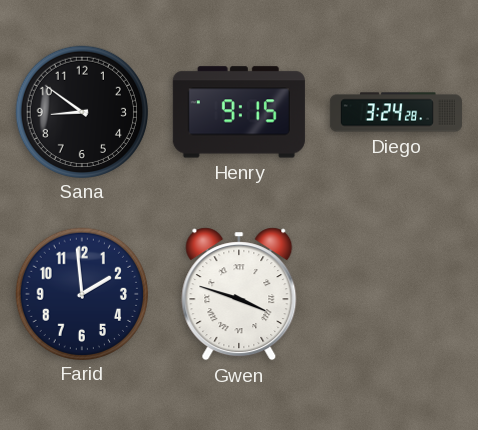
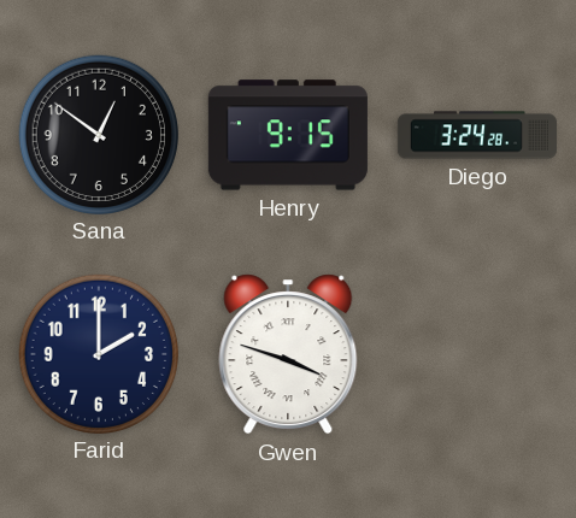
Sana: 8:51 -> 12:51 (98, 134)
Farid: 1:59 -> 2:00 (98, 353)
